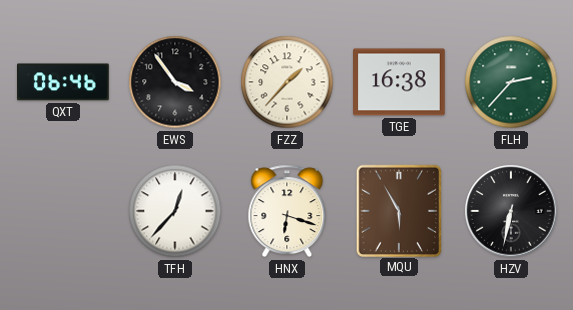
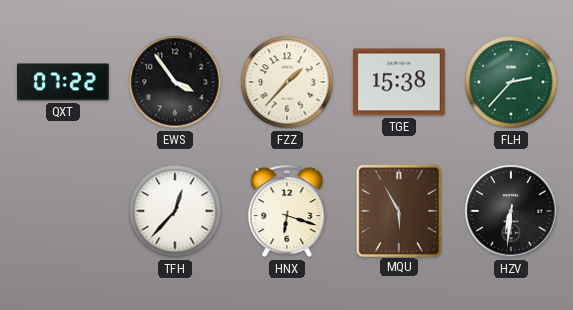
QXT: 06:46 -> 07:22 (64, 82)
TGE: 16:38 -> 15:38 (400, 82)
HZV: 6:32 -> 6:31 (511, 211)
